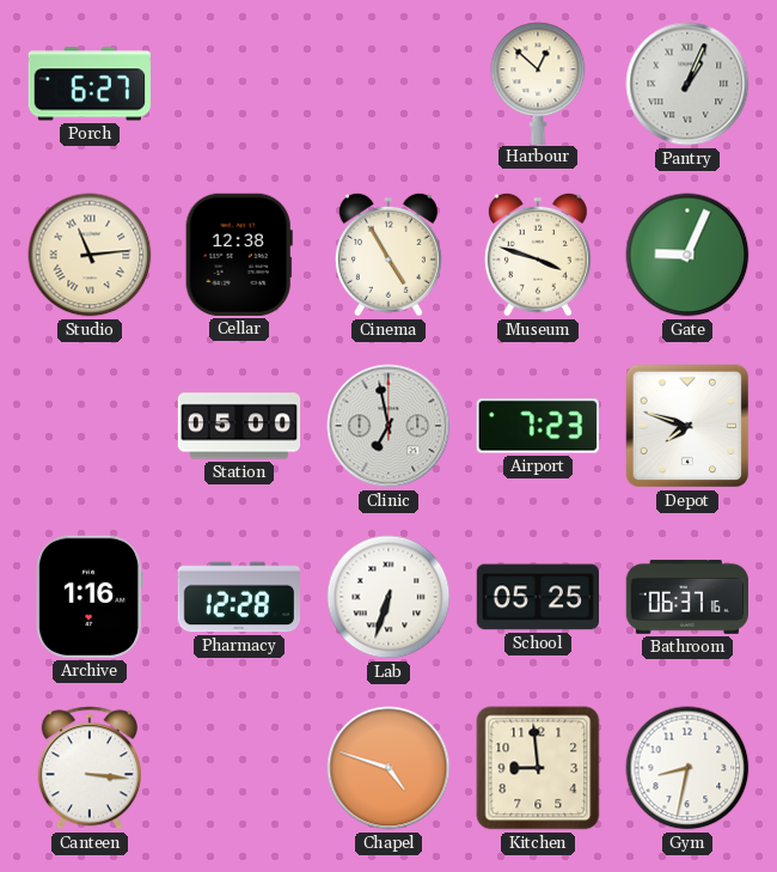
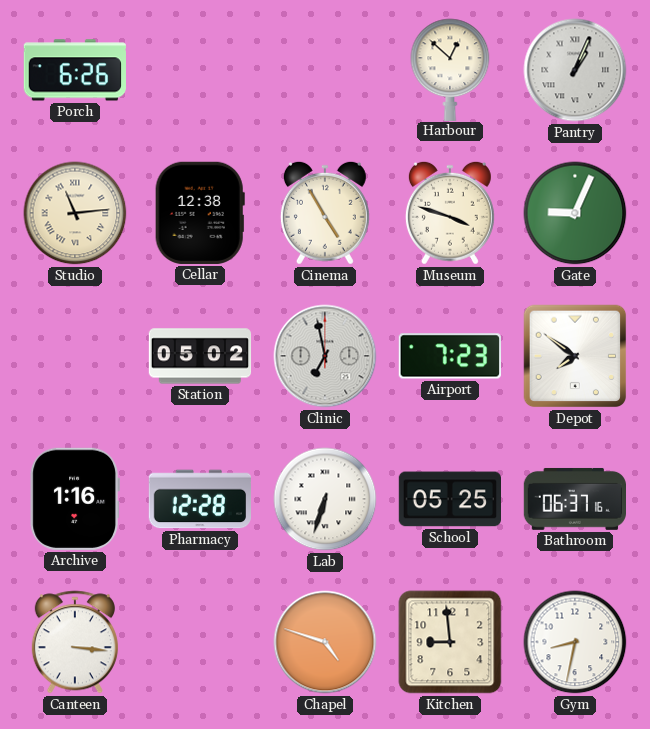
Porch: 6:27 -> 6:26 (75, 70)
Station: 05:00 -> 05:02 (200, 356)
Depot: 7:48 -> 7:51 (575, 356)
